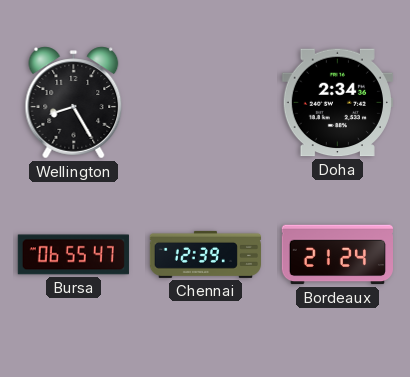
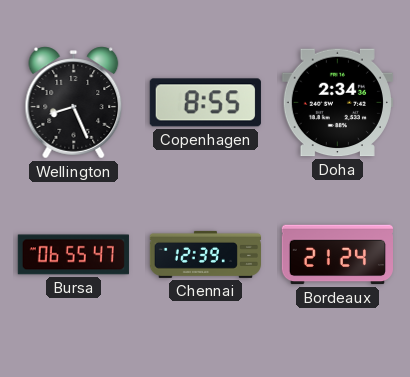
Wellington: 8:25 -> 8:26 (74, 103)
Copenhagen: none -> 8:55 (205, 103)
